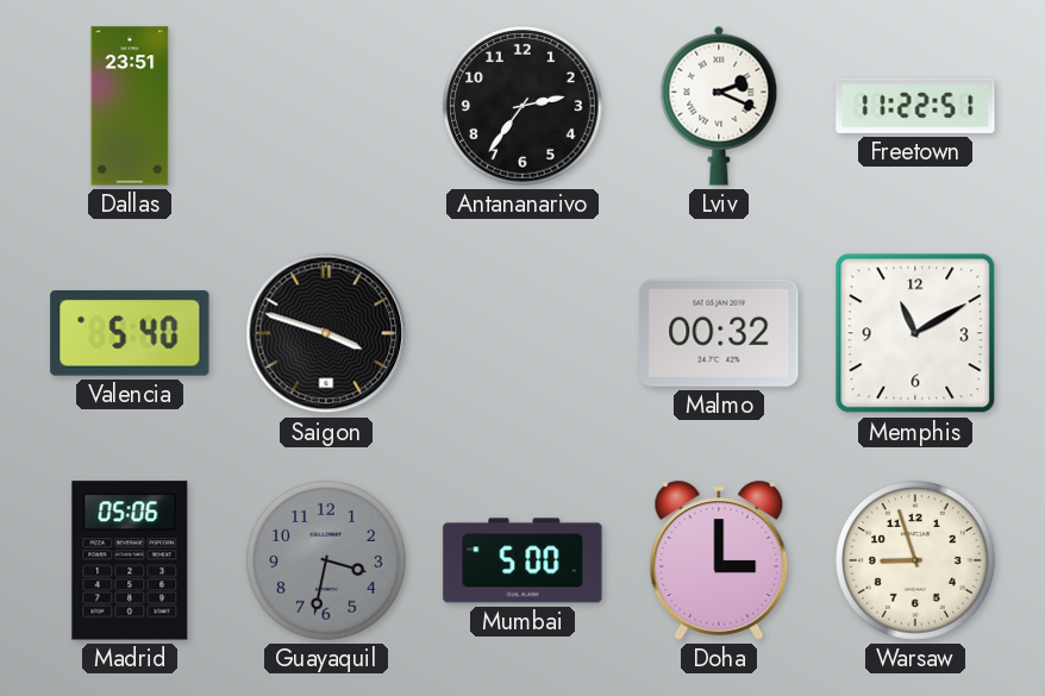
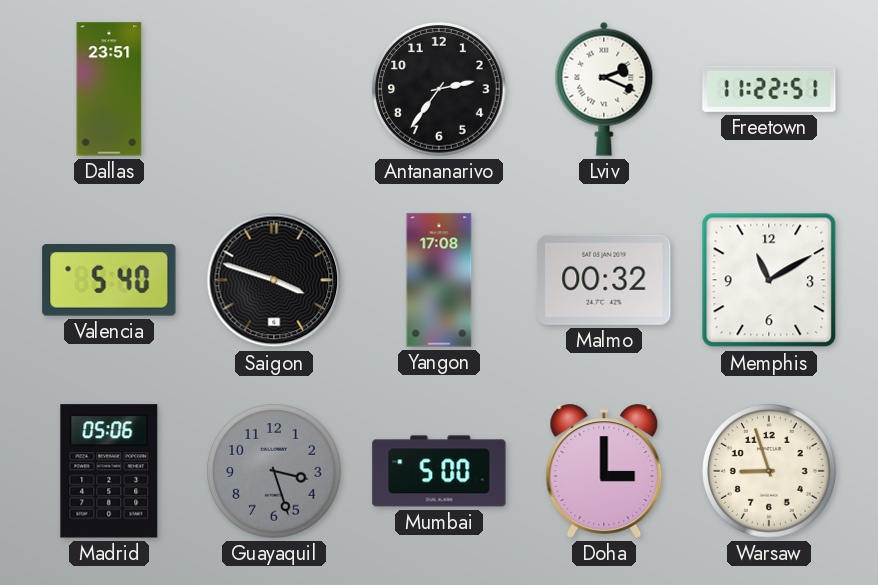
Yangon: none -> 17:08 (439, 280)
Guayaquil: 3:32 -> 3:27 (274, 471)
